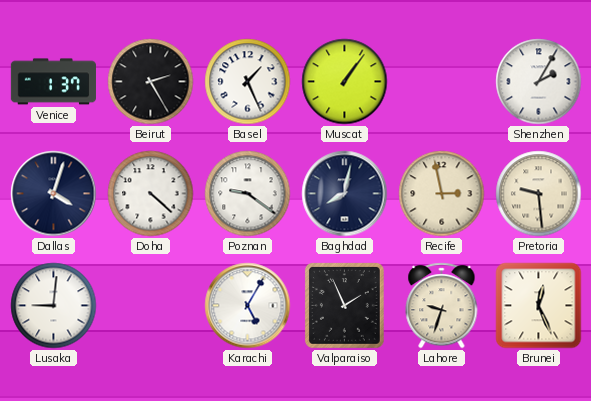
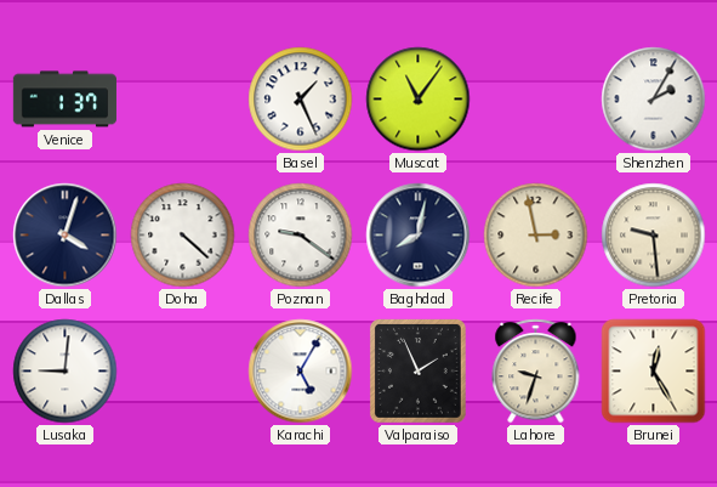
Beirut: 2:25 -> none (151, 82)
Muscat: 1:06 -> 11:06 (419, 100)
Brunei: 12:26 -> 12:25 (654, 372)
